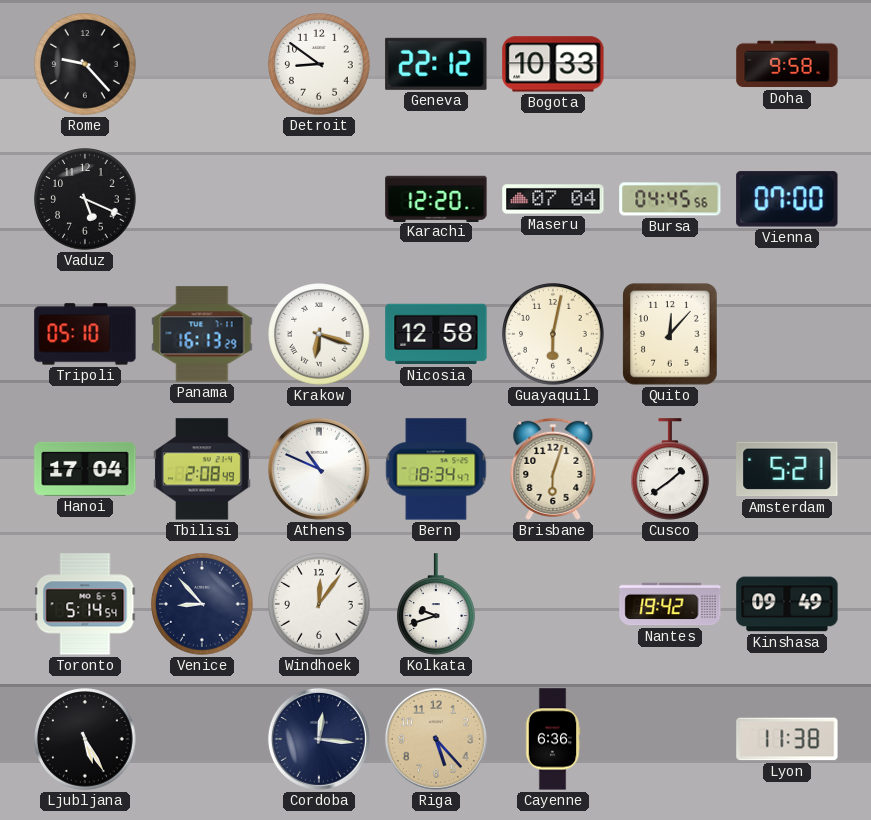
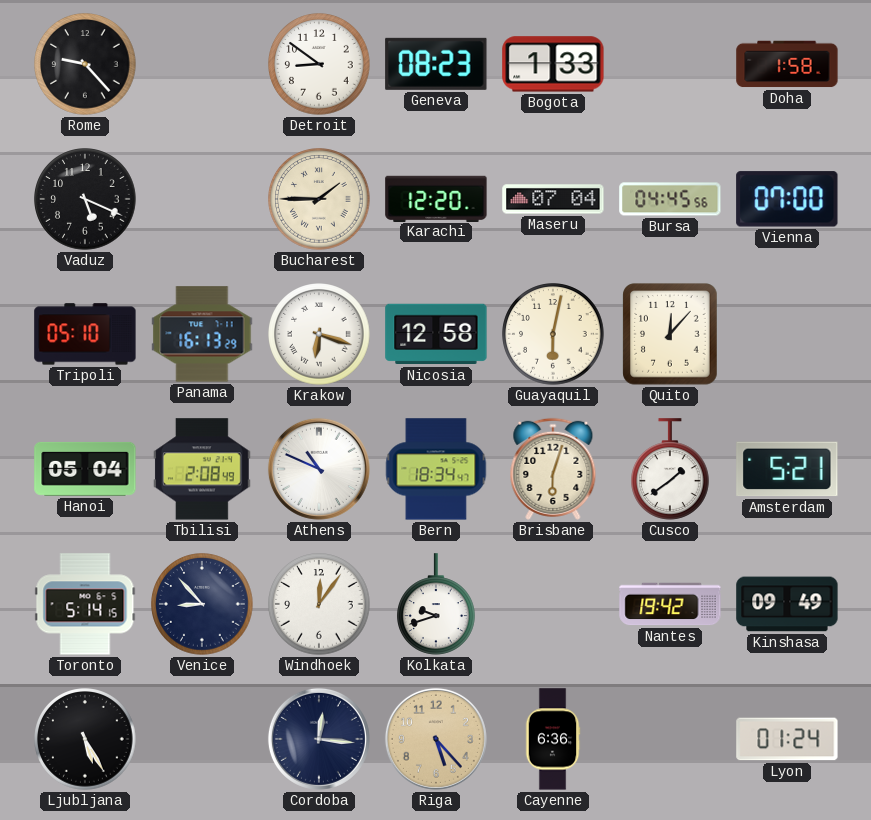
Geneva: 22:12 -> 08:23 (436, 64)
Bogota: 10:33 -> 1:33 (553, 64)
Doha: 9:58 -> 1:58 (787, 64)
Bucharest: none -> 1:45 (319, 199)
Hanoi: 17:04 -> 05:04 (85, 469)
Toronto: 5:14:54 -> 5:14:15 (85, 604)
Lyon: 11:38 -> 01:24 (787, 739)
